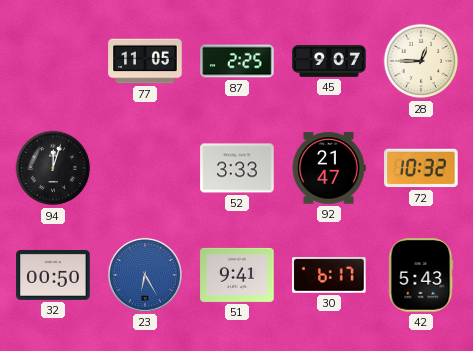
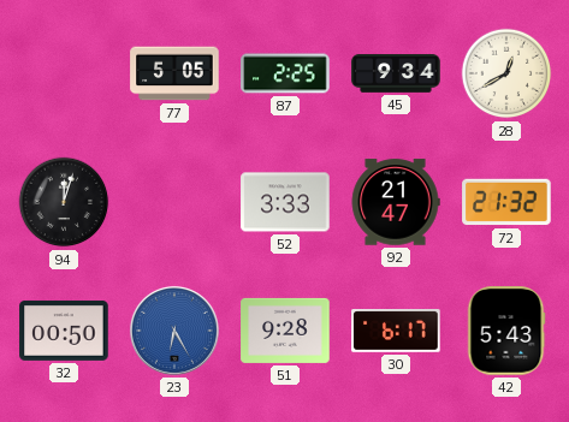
77: 11:05 -> 5:05 (174, 73)
45: 9:07 -> 9:34 (396, 73)
28: 12:45 -> 12:40 (506, 73)
72: 10:32 -> 21:32 (506, 202)
51: 9:41 -> 9:28 (285, 331)
